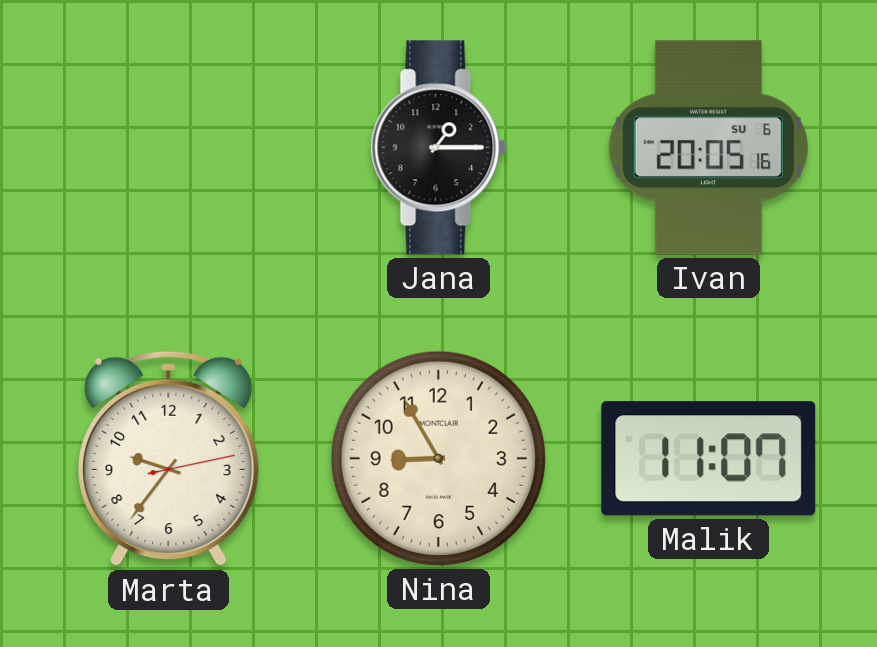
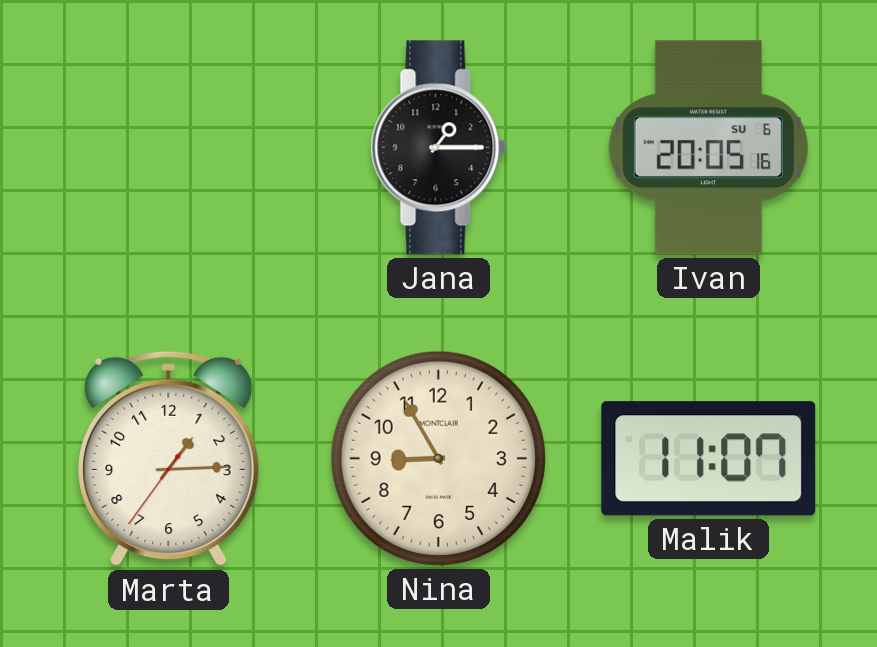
Marta: 9:36 -> 1:14 (169, 459)
